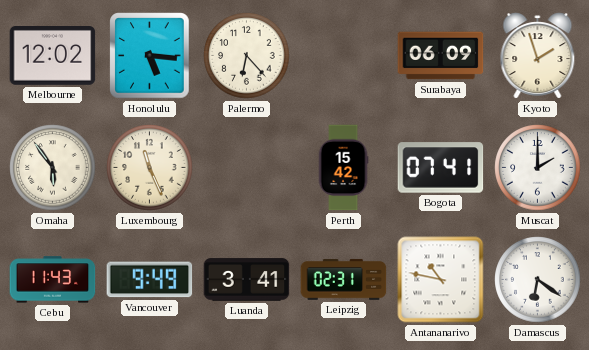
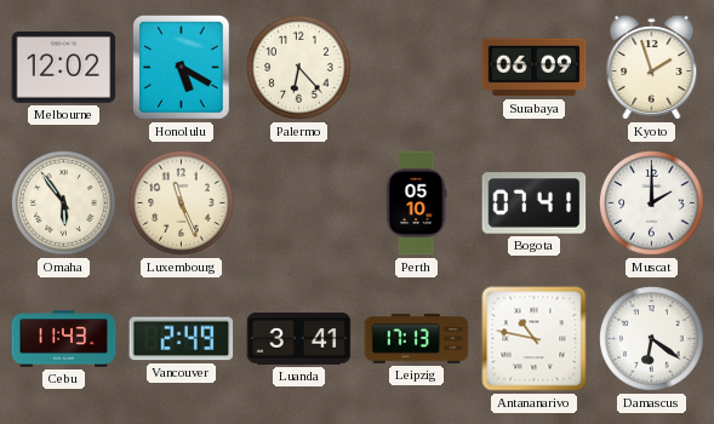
Honolulu: 5:16 -> 5:20 (182, 68)
Perth: 15:42 -> 05:10 (416, 204)
Vancouver: 9:49 -> 2:49 (182, 339)
Leipzig: 02:31 -> 17:13 (417, 339)
